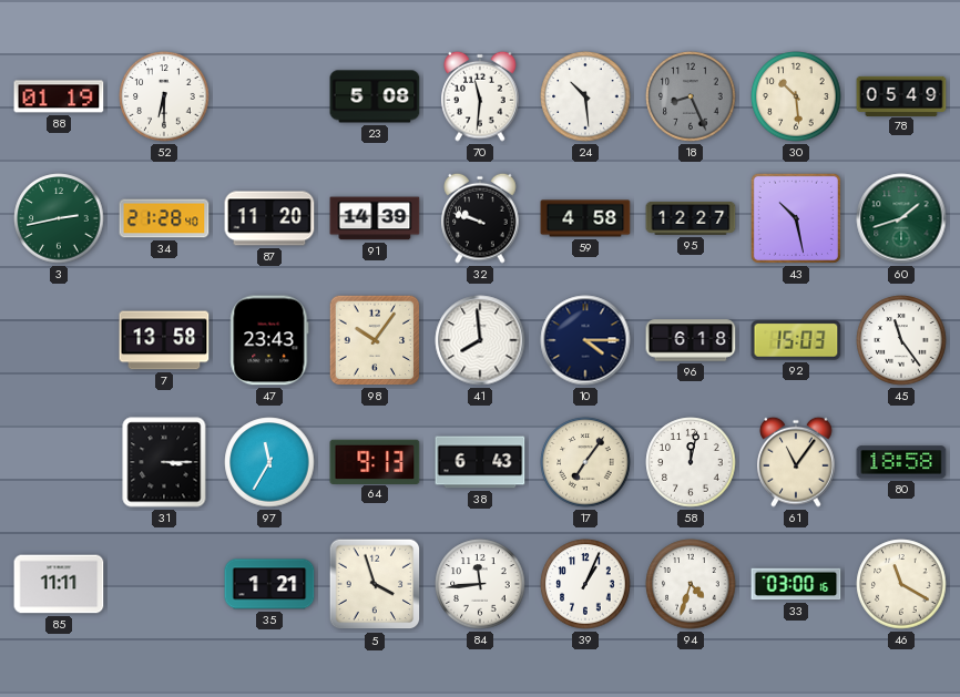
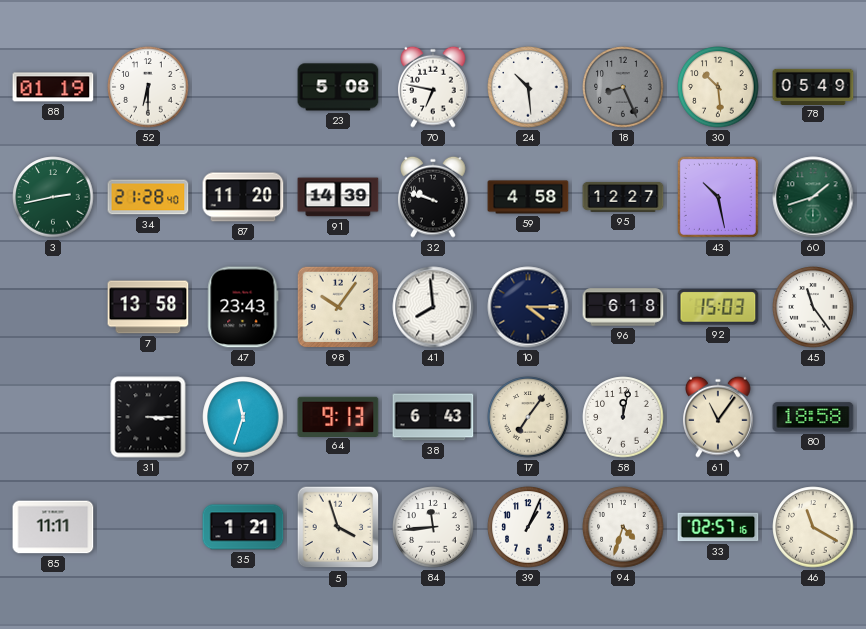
70: 11:31 -> 6:47 (433, 87)
97: 11:35 -> 11:33 (243, 417)
33: 03:00 -> 02:57 (718, 527)
